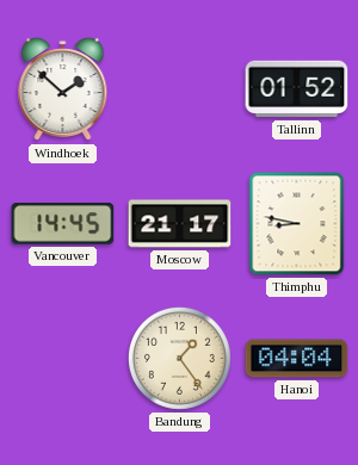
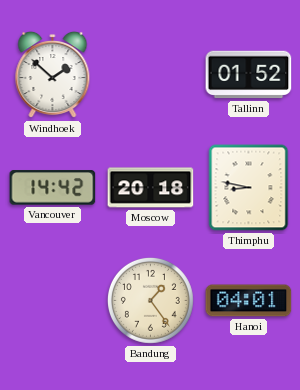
Vancouver: 14:45 -> 14:42 (53, 188)
Moscow: 21:17 -> 20:18 (151, 188)
Hanoi: 04:04 -> 04:01 (249, 301)
